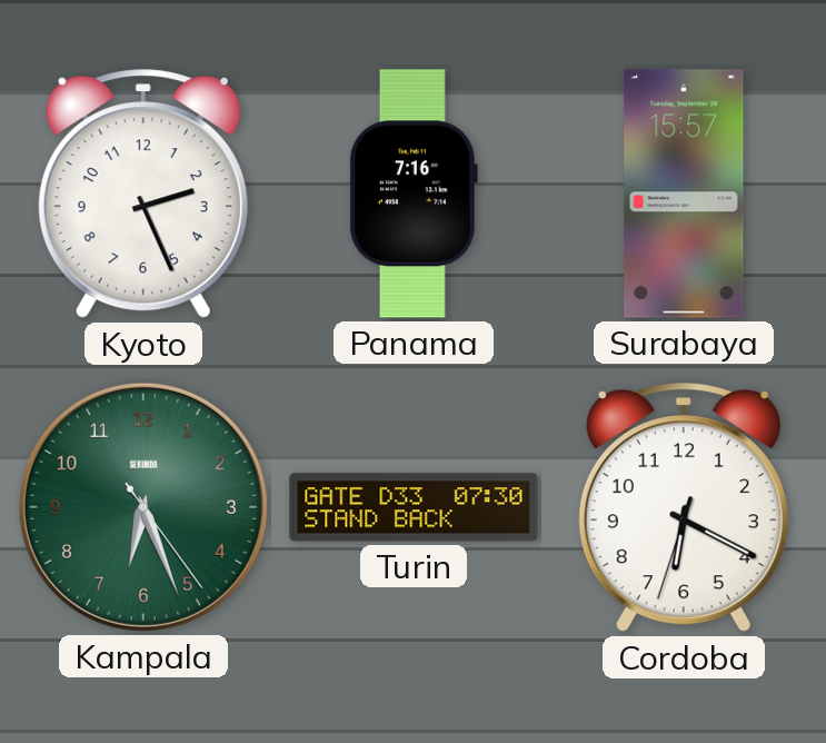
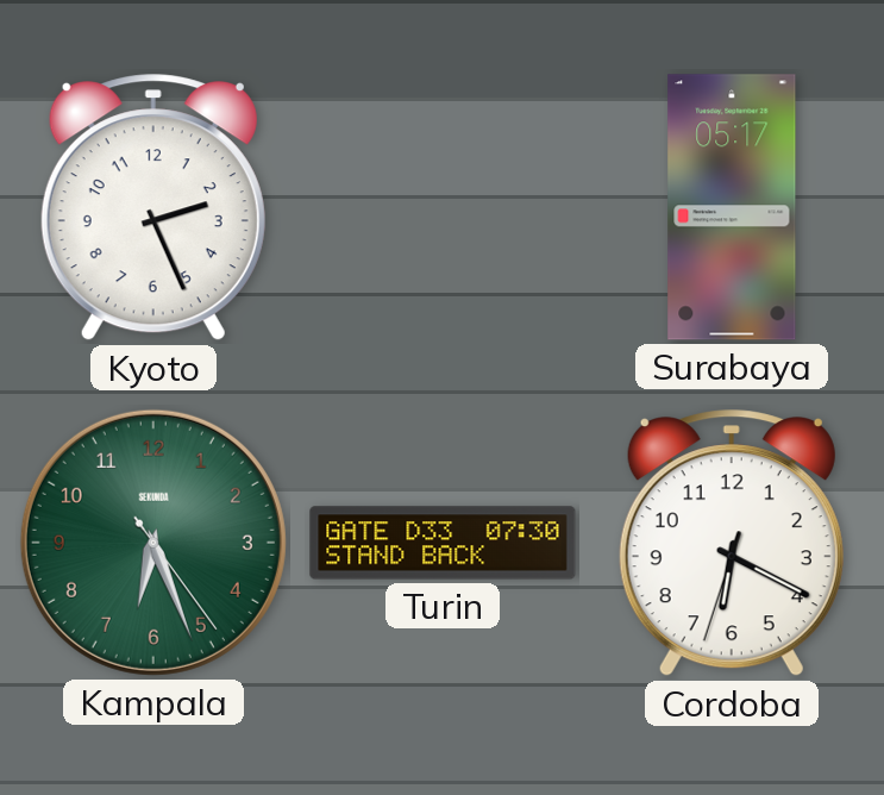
Panama: 7:16 -> none (414, 194)
Surabaya: 15:57 -> 05:17 (732, 207)
